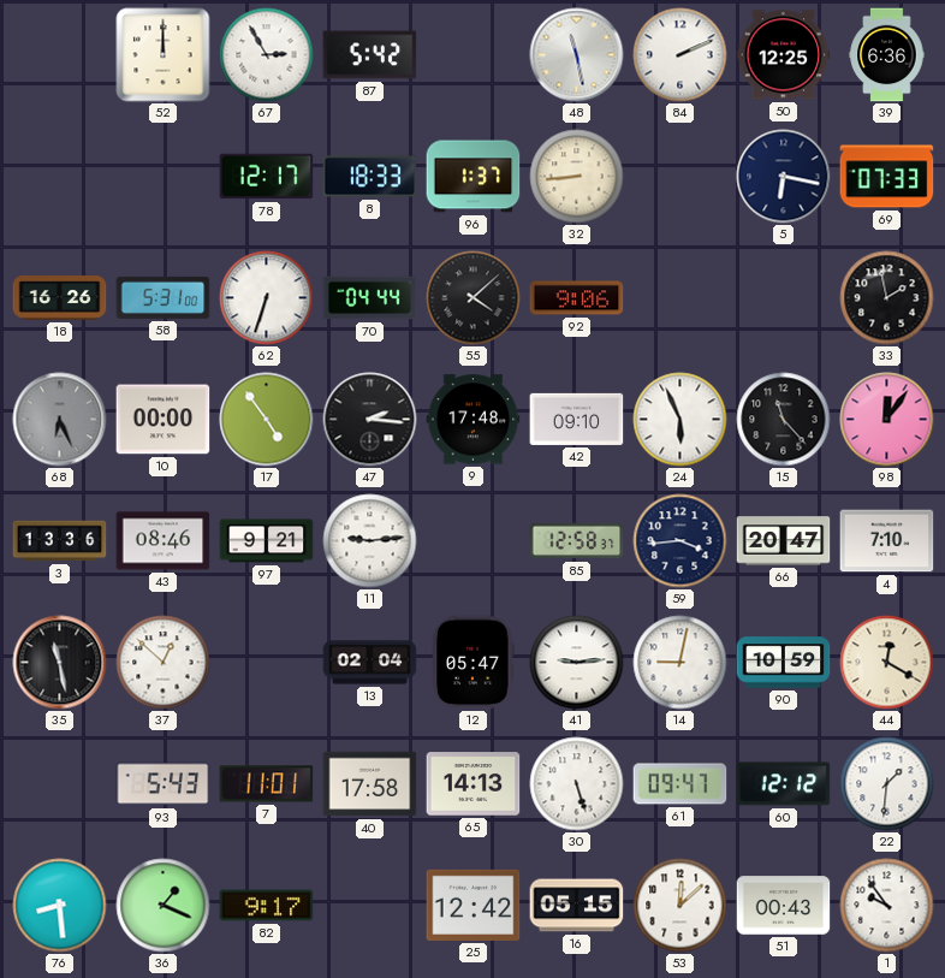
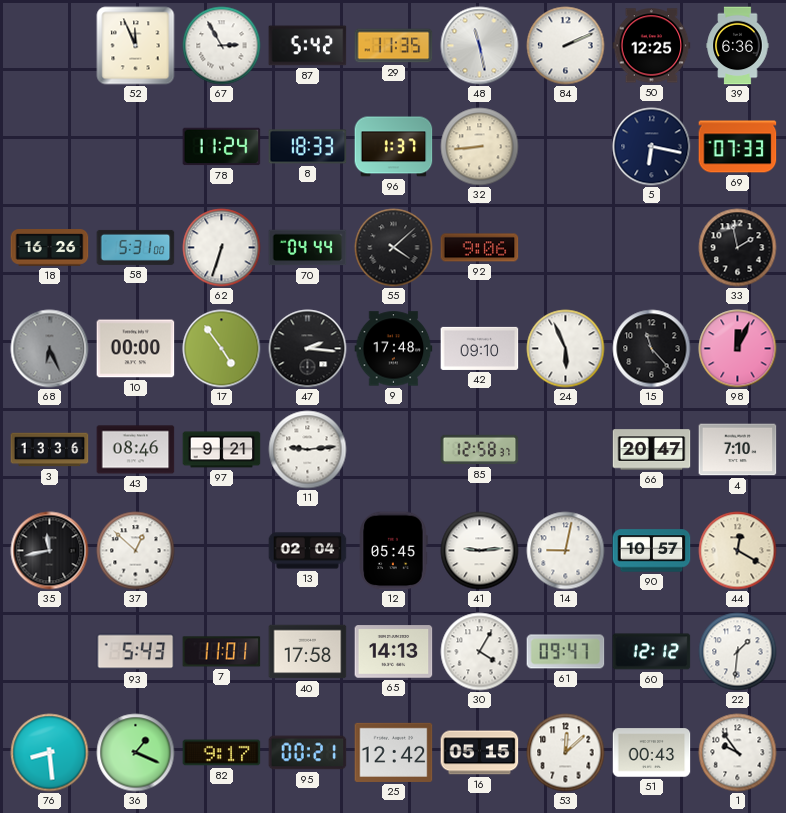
52: 12:00 -> 11:56 (136, 46)
29: none -> 11:35 (394, 46)
78: 12:17 -> 11:24 (222, 147)
98: 12:06 -> 12:04 (738, 349)
59: 3:44 -> none (680, 541)
35: 11:28 -> 11:43 (50, 551)
12: 05:47 -> 05:45 (394, 551)
90: 10:59 -> 10:57 (652, 551)
30: 5:27 -> 4:05 (480, 652)
95: none -> 00:21 (308, 753)
